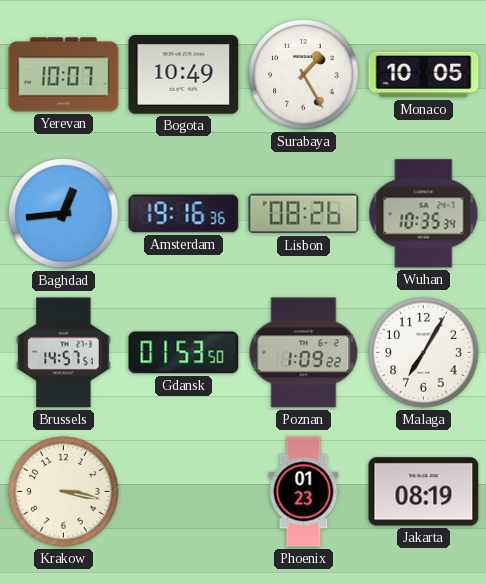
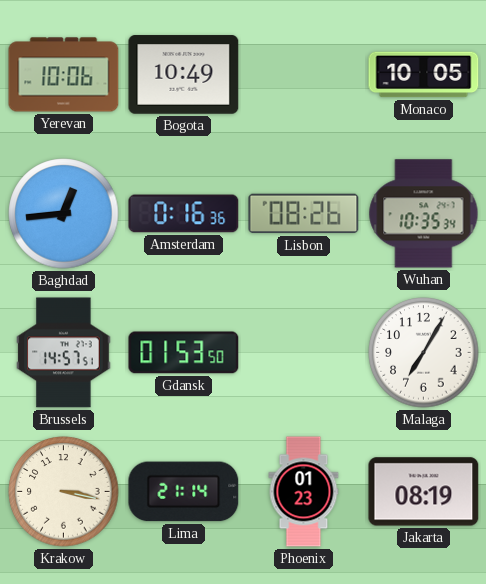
Yerevan: 10:07 -> 10:06 (64, 75)
Surabaya: 1:25 -> none (304, 75)
Amsterdam: 19:16 -> 0:16 (184, 214)
Poznan: 1:09 -> none (304, 353)
Lima: none -> 21:14 (184, 492)
